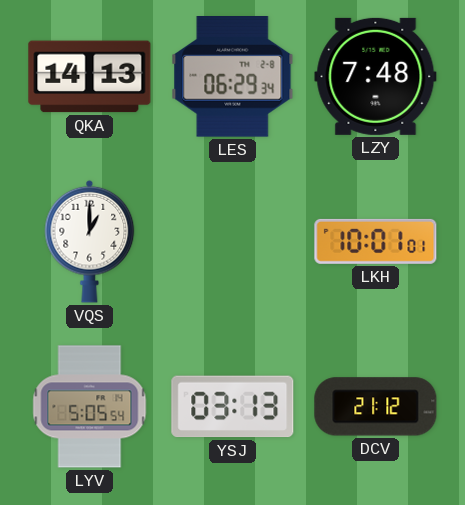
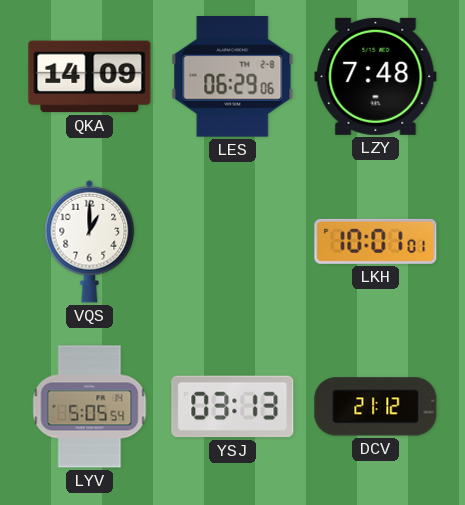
QKA: 14:13 -> 14:09 (90, 77)
LES: 06:29:34 -> 06:29:06 (233, 77)
